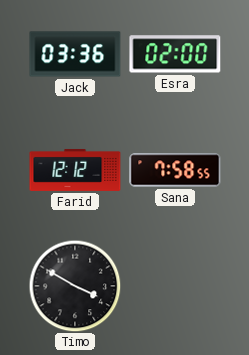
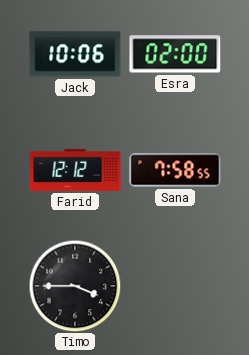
Jack: 03:36 -> 10:06 (75, 54)
Timo: 3:50 -> 3:45 (75, 286)
